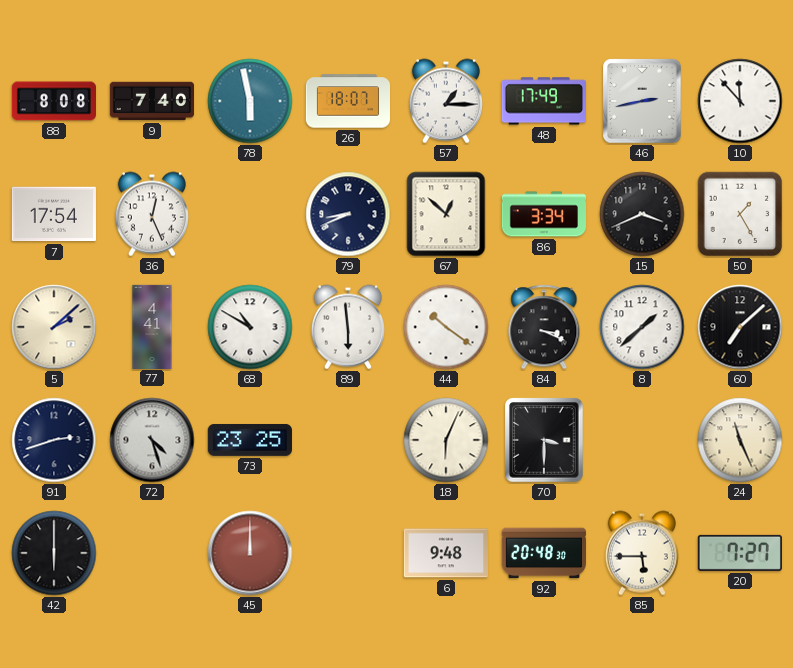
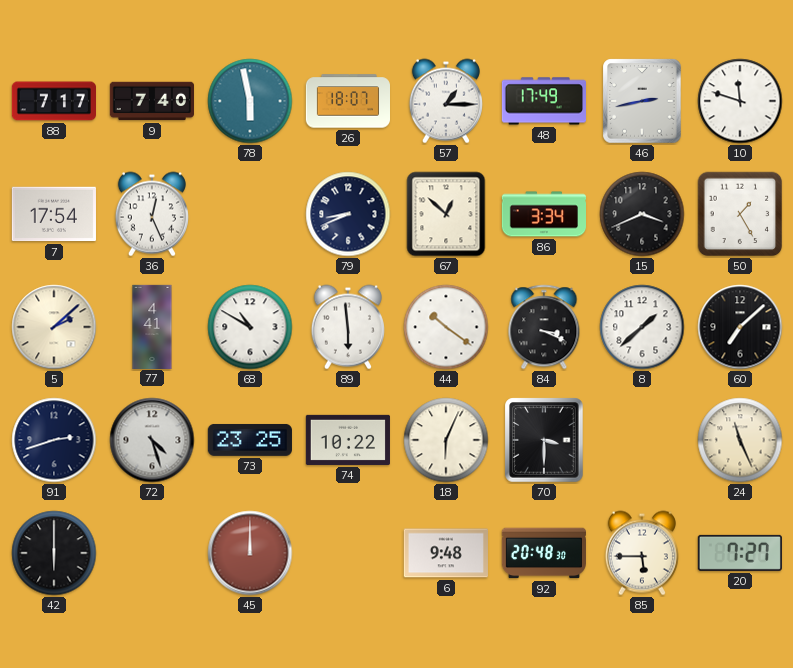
88: 8:08 -> 7:17 (53, 101)
10: 11:53 -> 11:48 (740, 101)
74: none -> 10:22 (348, 440)
